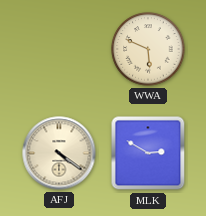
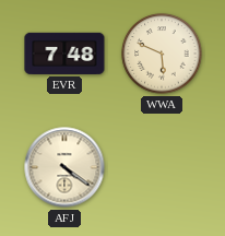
EVR: none -> 7:48 (64, 54)
MLK: 2:50 -> none (148, 153)
